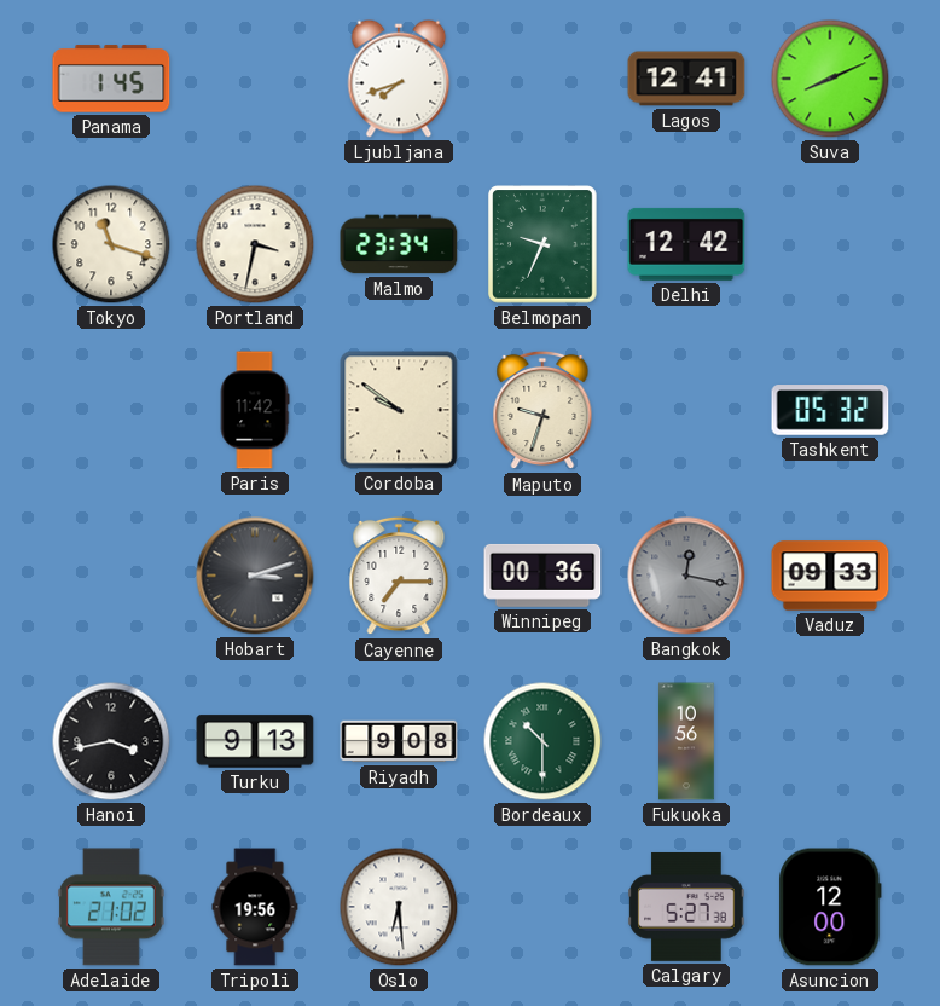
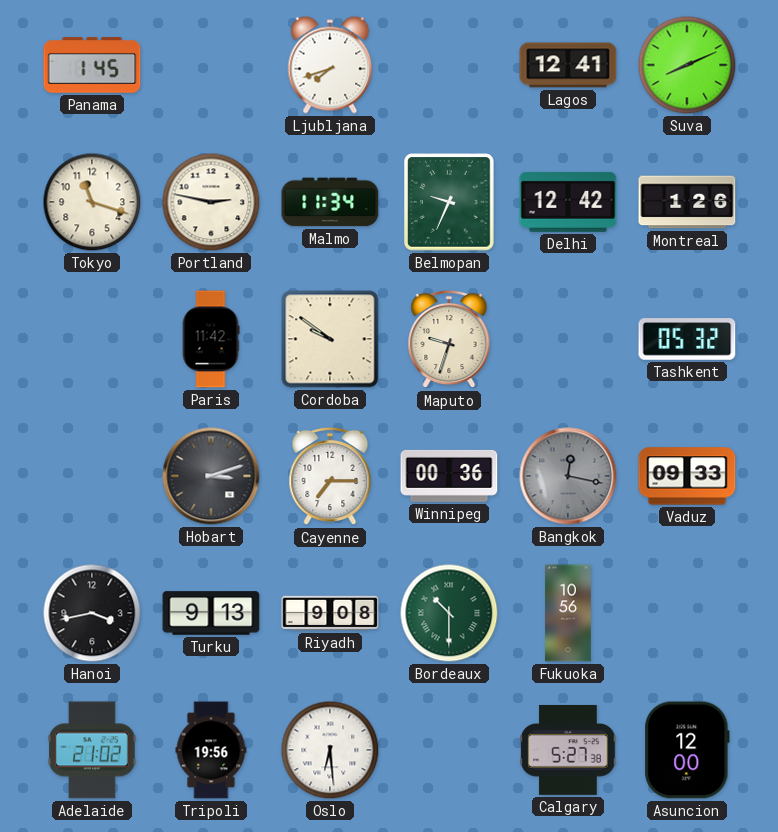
Portland: 3:32 -> 2:47 (211, 202)
Malmo: 23:34 -> 11:34 (330, 202)
Montreal: none -> 1:26 (687, 202)
